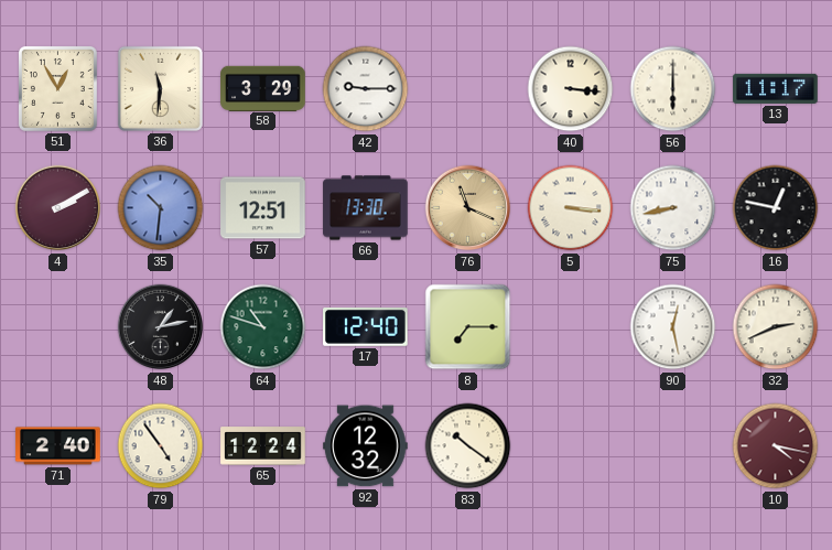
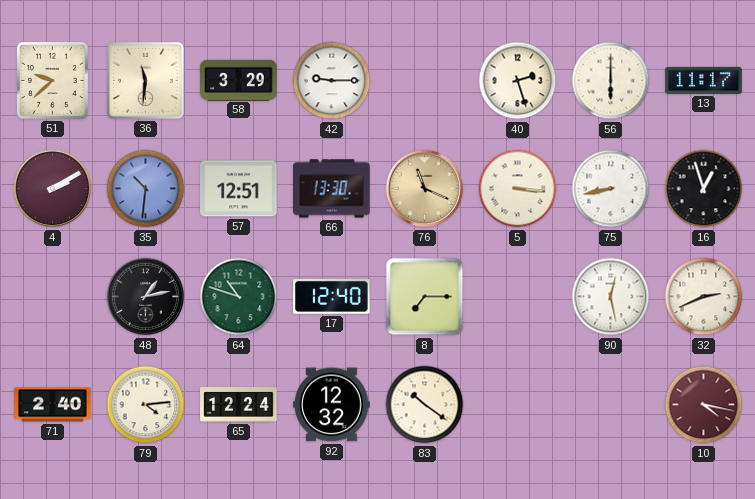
51: 12:55 -> 9:38 (52, 80)
40: 3:16 -> 2:27 (518, 81)
16: 12:47 -> 12:57 (704, 189)
79: 4:54 -> 4:14 (146, 405)
